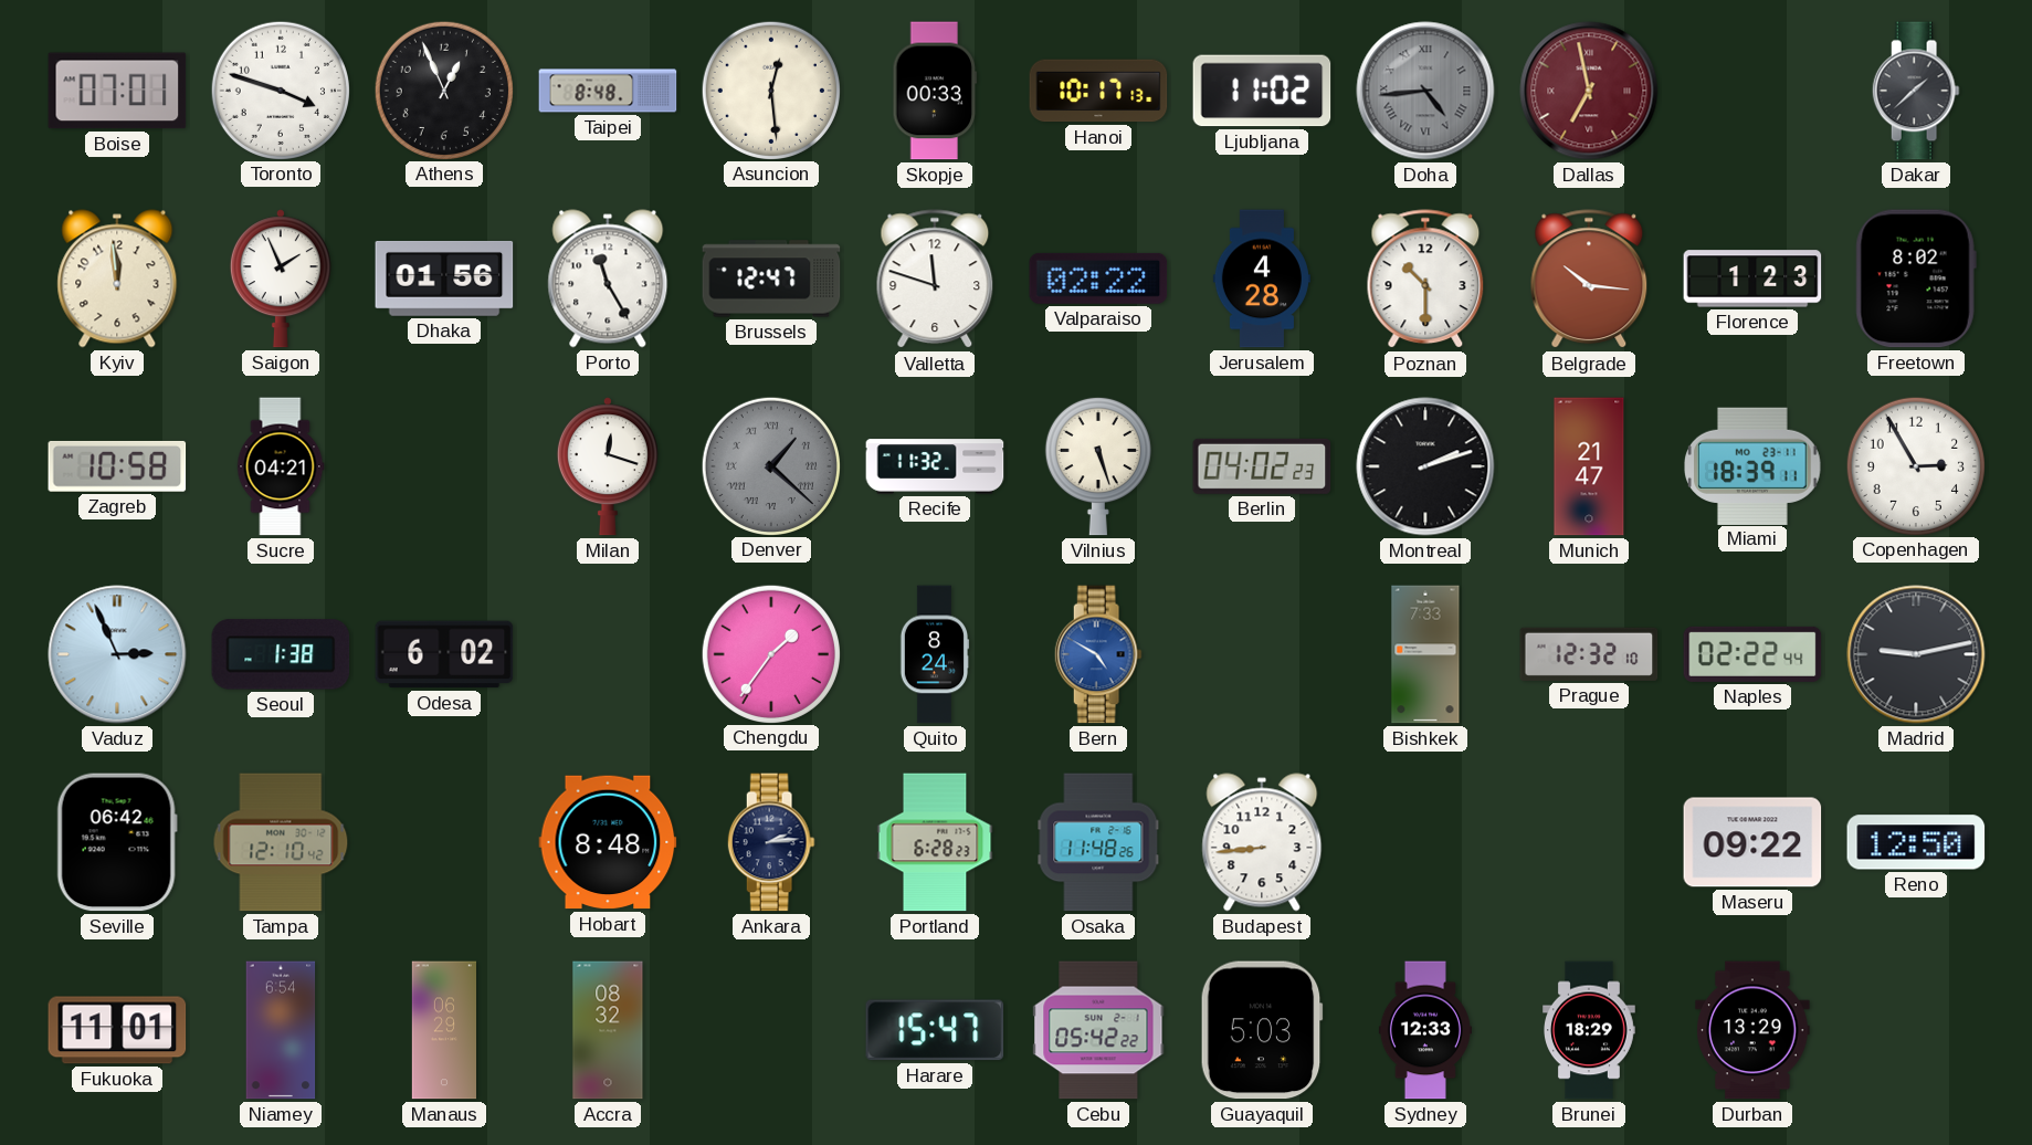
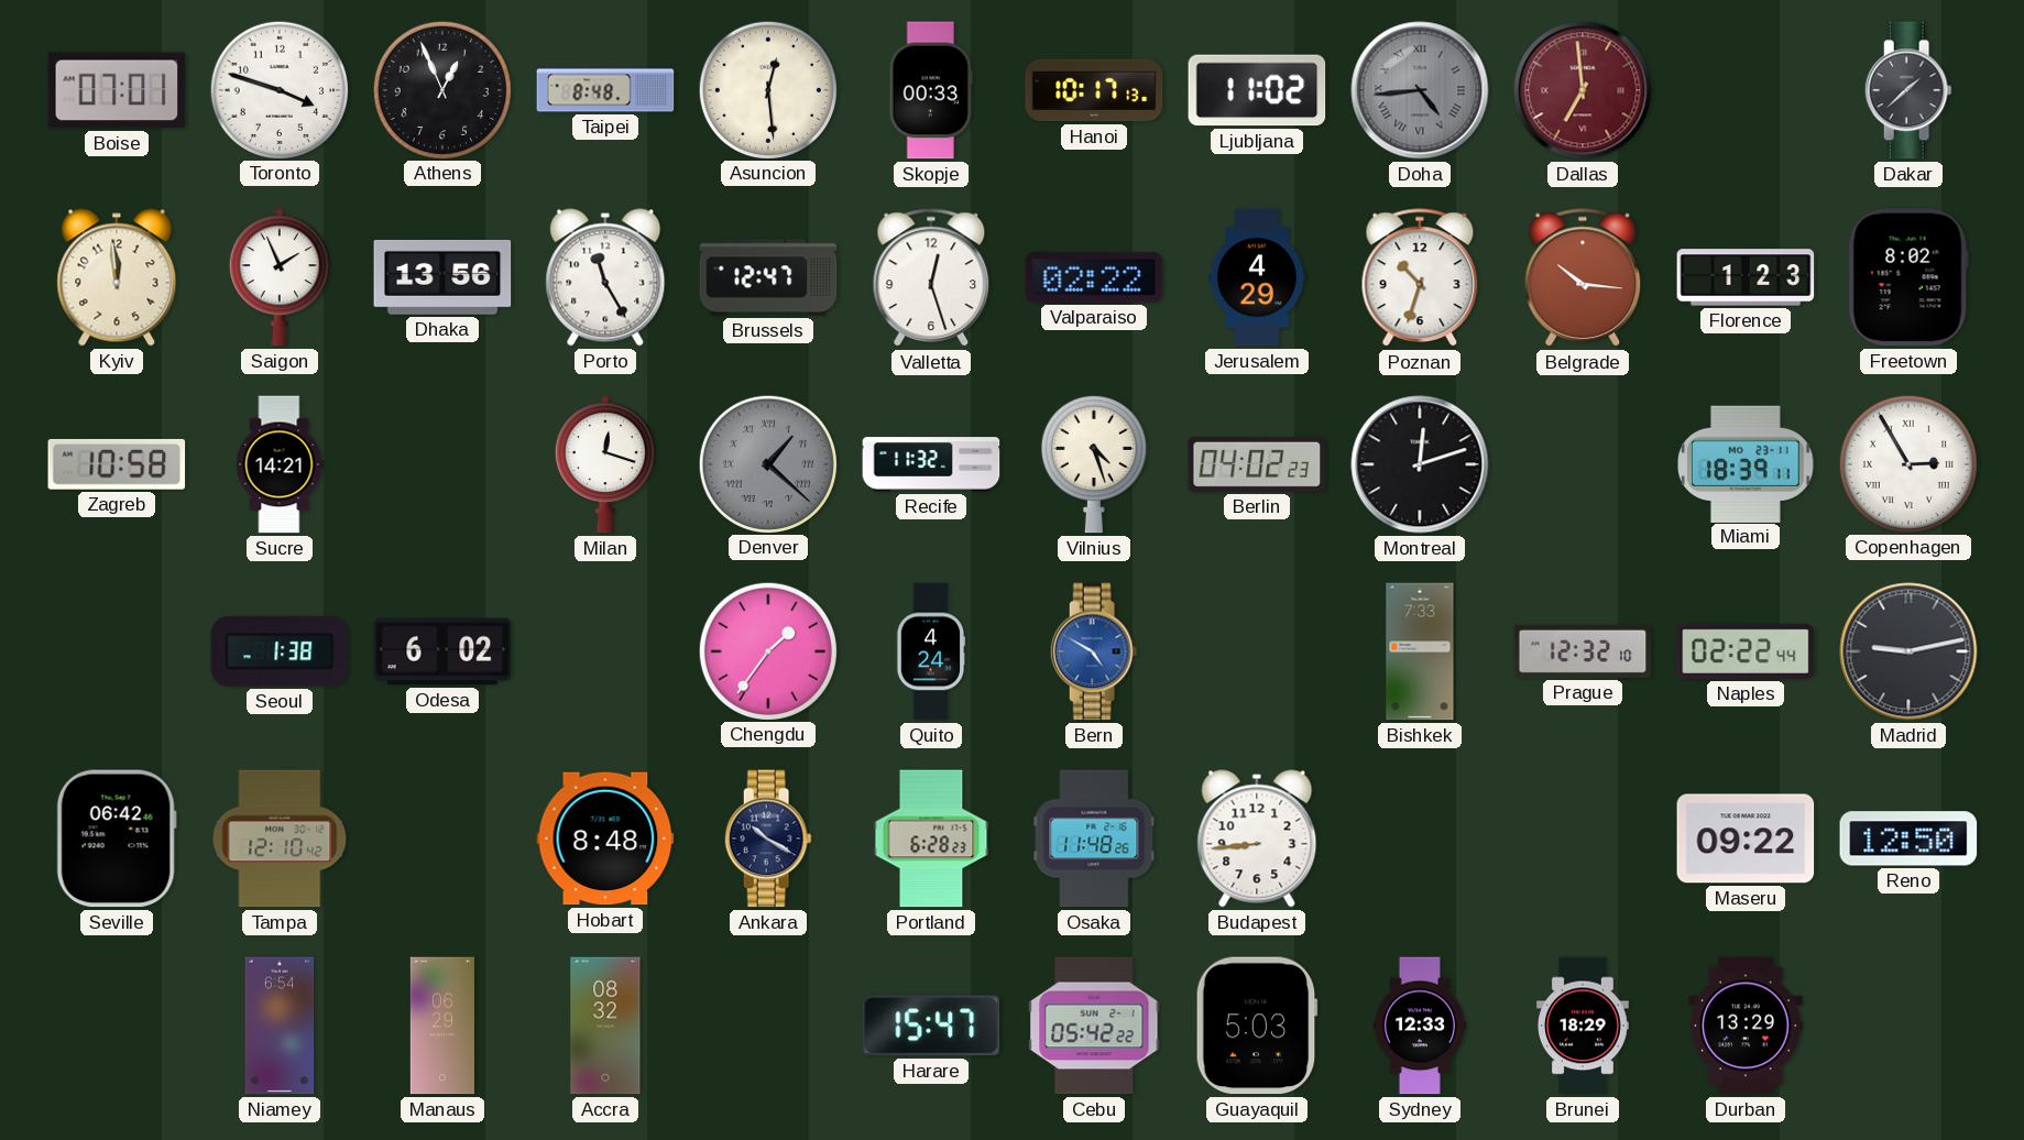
Dallas: 6:58 -> 6:59 (1583, 90)
Dhaka: 01:56 -> 13:56 (442, 277)
Valletta: 11:48 -> 12:27 (931, 278)
Jerusalem: 4:28 -> 4:29 (1257, 277)
Poznan: 10:30 -> 10:33 (1420, 278)
Sucre: 04:21 -> 14:21 (280, 464)
Vilnius: 5:27 -> 4:27 (1094, 464)
Montreal: 2:12 -> 12:12 (1420, 464)
Munich: 21:47 -> none (1589, 466)
Copenhagen numerals: Arabic -> Roman (1907, 463)
Vaduz: 2:56 -> none (117, 654)
Quito: 8:24 -> 4:24 (931, 651)
Ankara: 2:14 -> 10:20 (768, 838)
Fukuoka: 11:01 -> none (117, 1030)
